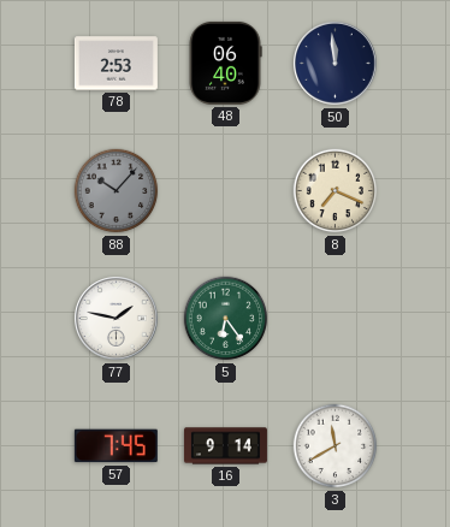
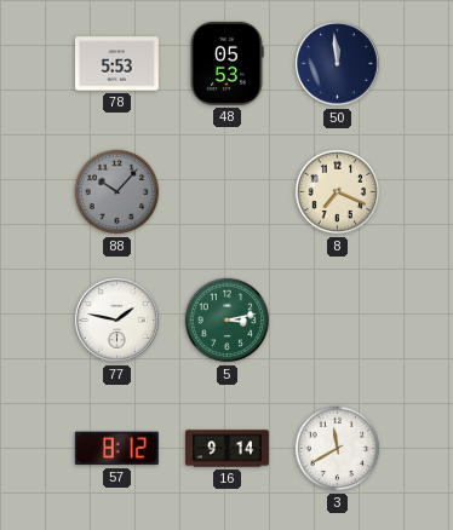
78: 2:53 -> 5:53 (116, 64)
48: 06:40 -> 05:53 (226, 63)
5: 6:24 -> 3:13 (228, 321)
57: 7:45 -> 8:12 (116, 449)
